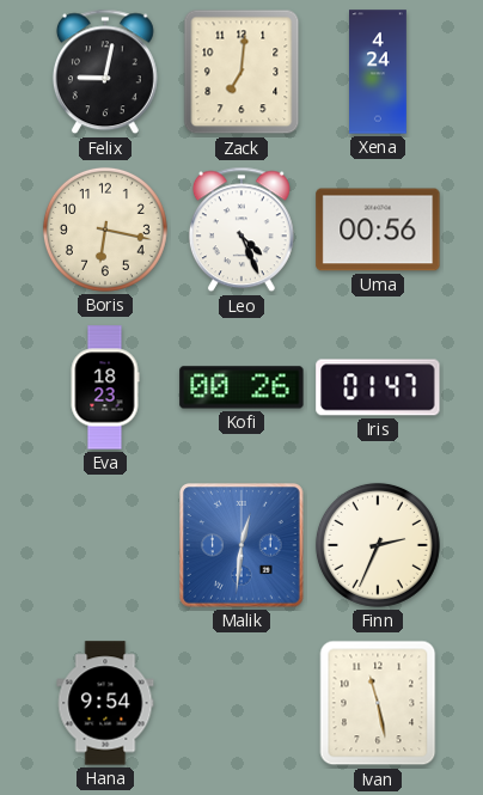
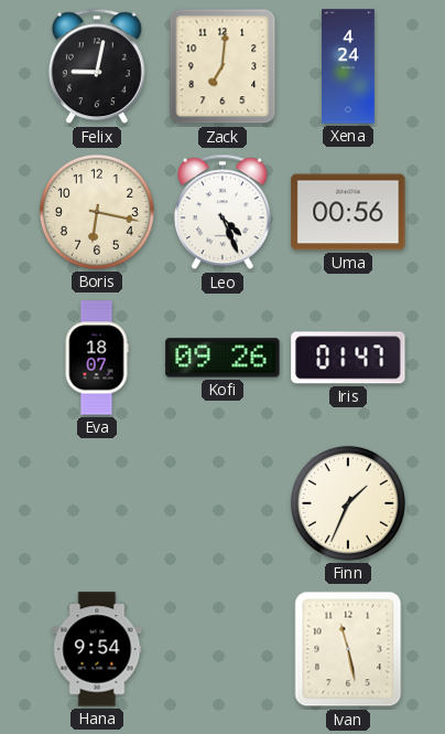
Eva: 18:23 -> 18:07 (97, 358)
Kofi: 00:26 -> 09:26 (223, 358)
Malik: 12:31 -> none (243, 546)
Finn: 2:34 -> 1:34 (348, 503)
